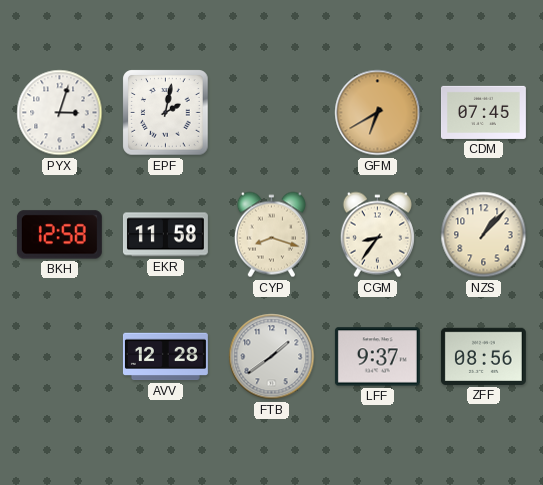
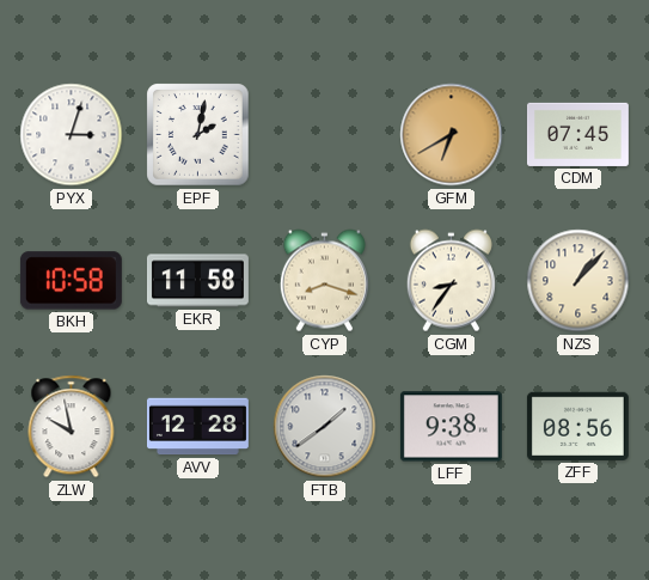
BKH: 12:58 -> 10:58 (71, 281)
ZLW: none -> 9:58 (72, 427)
LFF: 9:37 -> 9:38 (451, 427)
